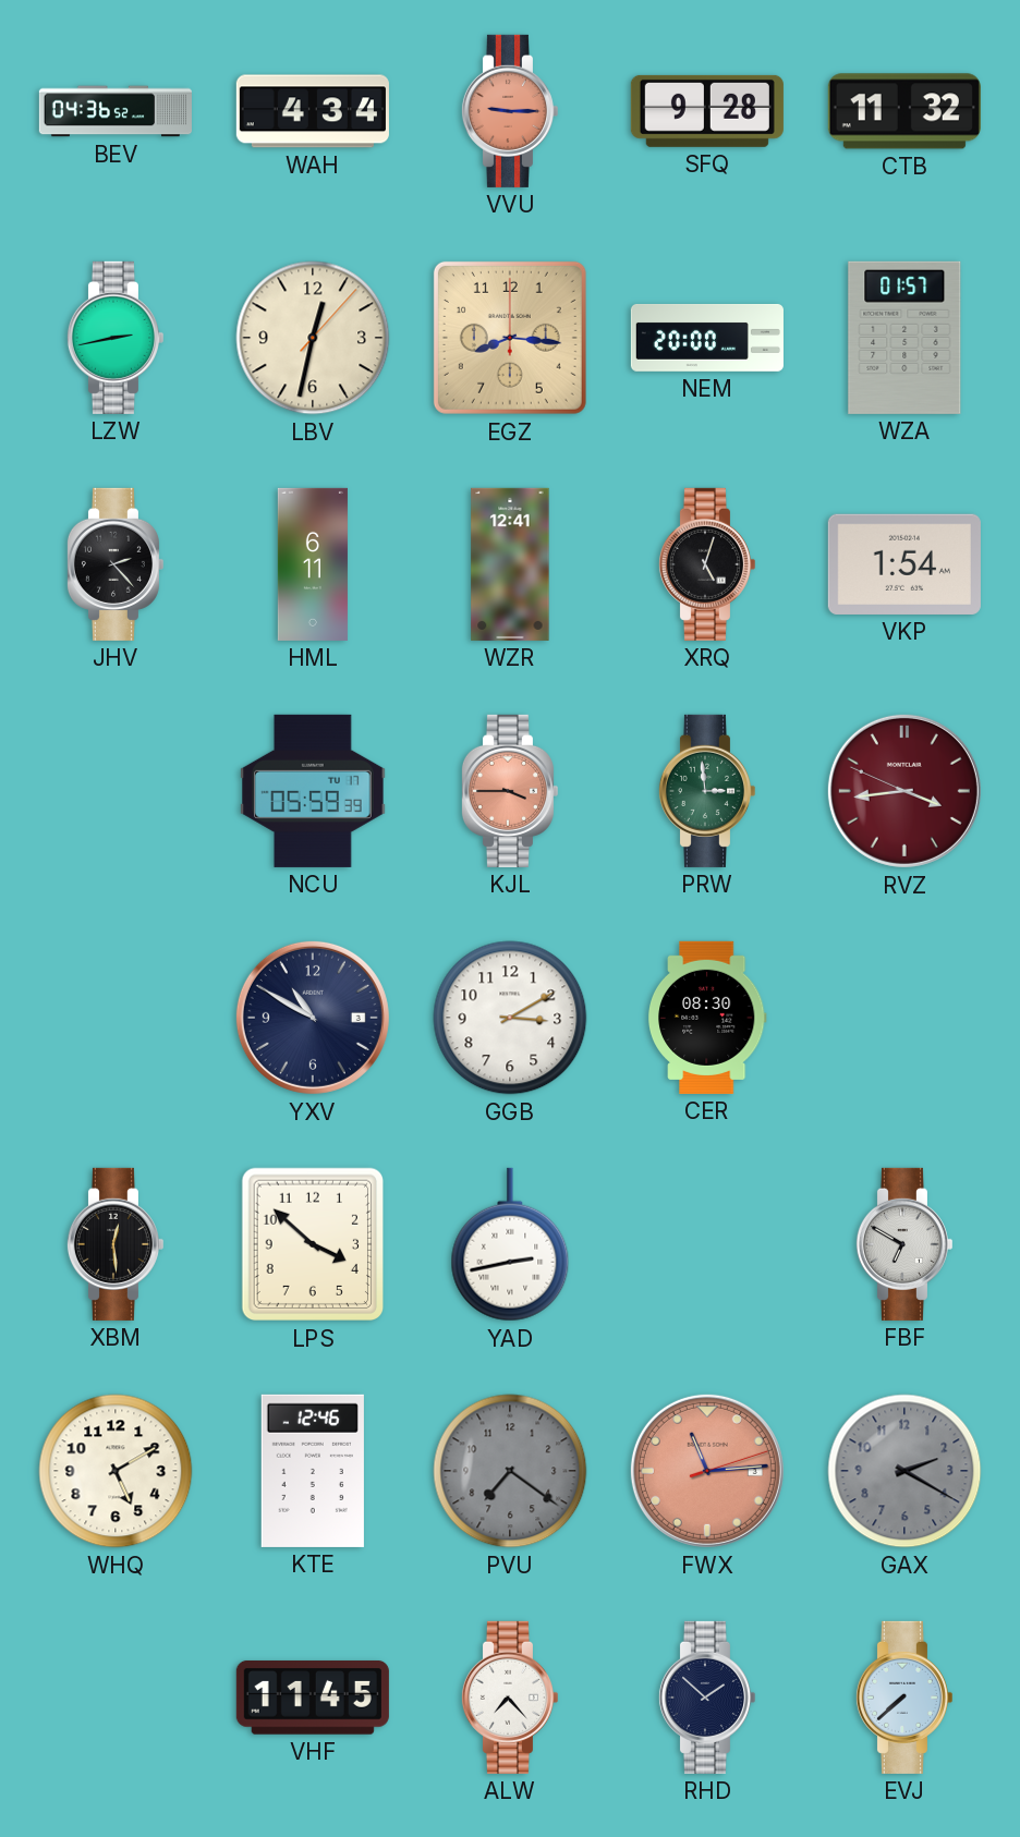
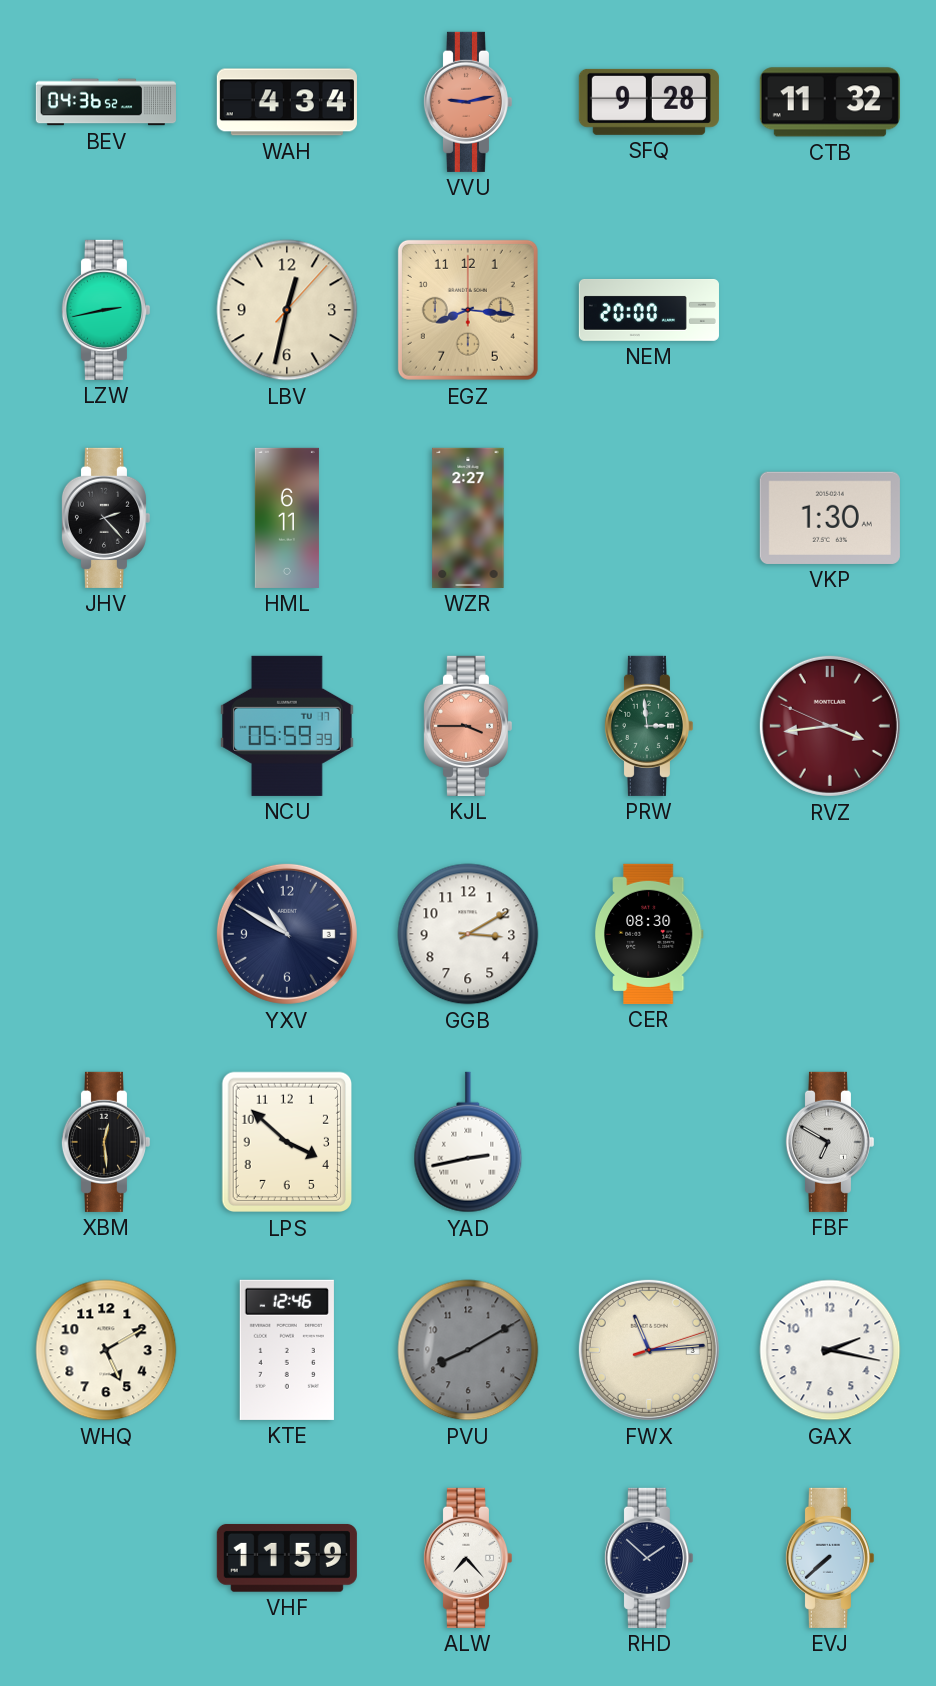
VVU: 9:15 -> 9:13 (467, 102)
WZA: 01:57 -> none (904, 338)
WZR: 12:41 -> 2:27 (468, 518)
XRQ: 5:03 -> none (706, 564)
VKP: 1:54 -> 1:30 (830, 518)
PVU: 7:21 -> 8:10 (468, 1350)
FWX dial: salmon -> cream (649, 1350)
GAX: 2:20 -> 2:17 (830, 1350)
GAX dial: grey -> white (830, 1350)
VHF: 11:45 -> 11:59 (287, 1558)
